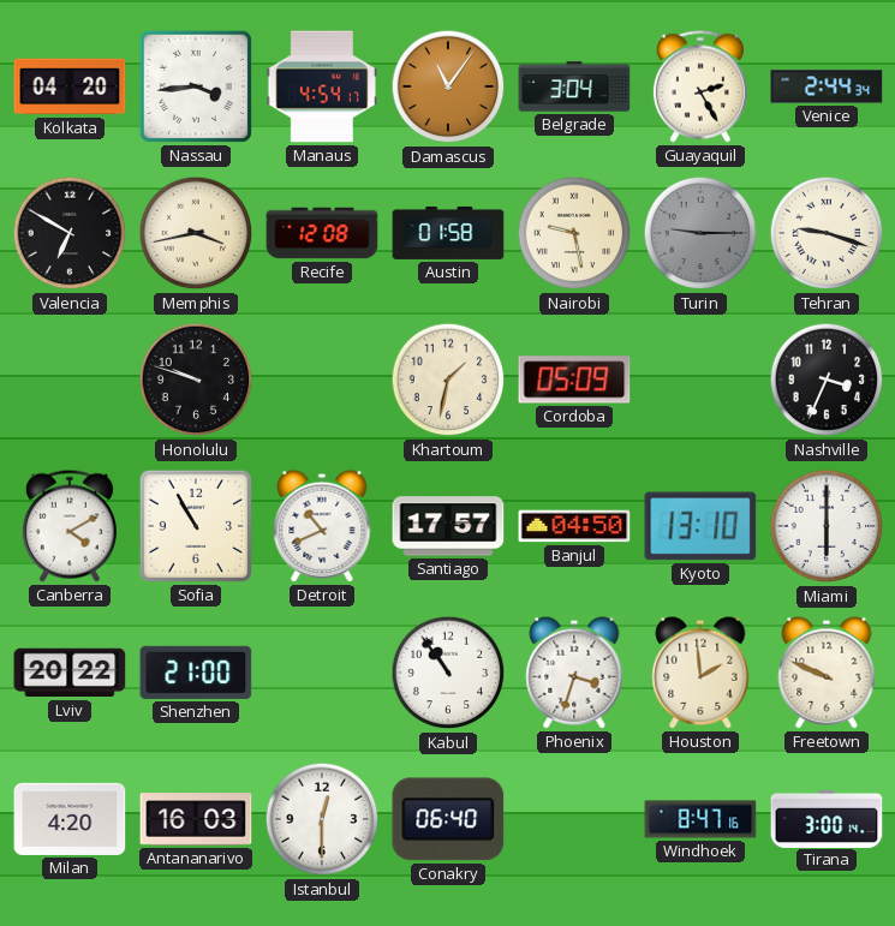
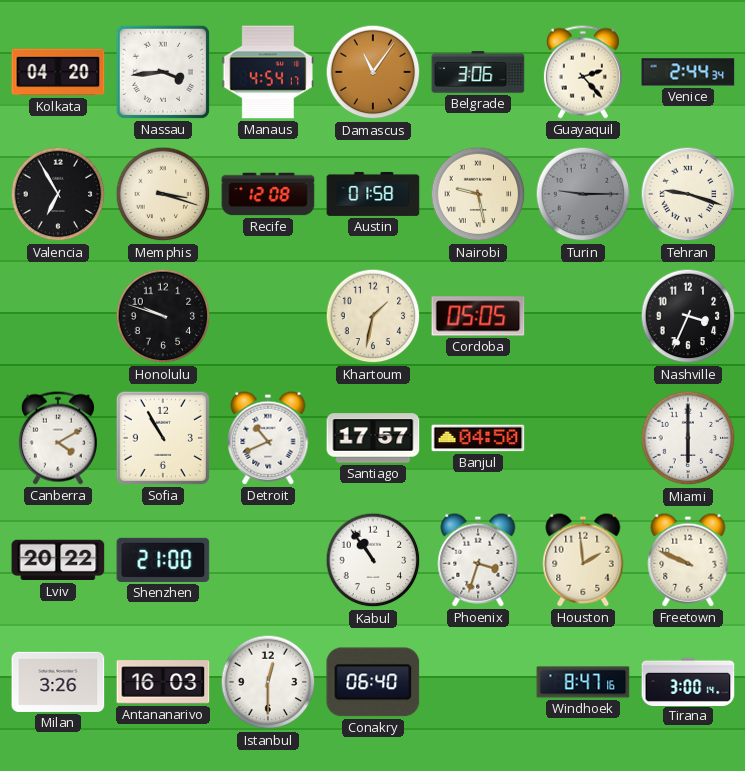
Belgrade: 3:04 -> 3:06 (478, 72)
Guayaquil: 2:25 -> 2:23 (583, 72)
Valencia: 6:50 -> 6:55 (58, 194)
Memphis: 3:43 -> 3:18 (163, 194)
Cordoba: 05:09 -> 05:05 (478, 316)
Kyoto: 13:10 -> none (700, 526)
Milan: 4:20 -> 3:26 (58, 682)
